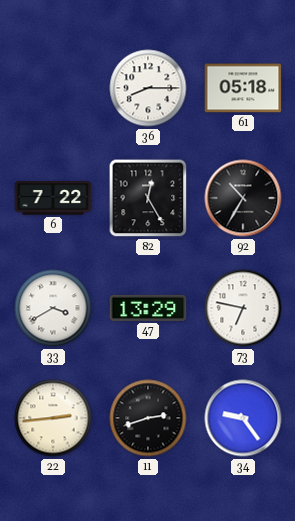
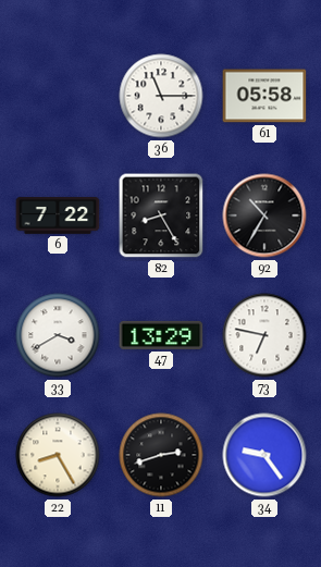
36: 8:15 -> 11:15 (161, 96)
61: 05:18 -> 05:58 (264, 96)
82: 12:25 -> 8:25 (161, 215)
22: 2:44 -> 8:25 (58, 455)
